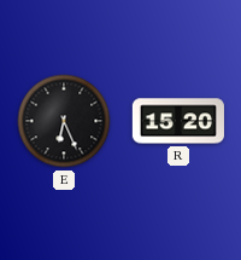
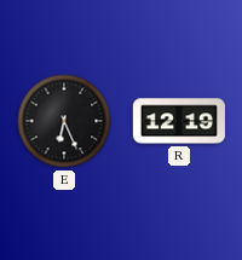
R: 15:20 -> 12:19 (179, 121)
